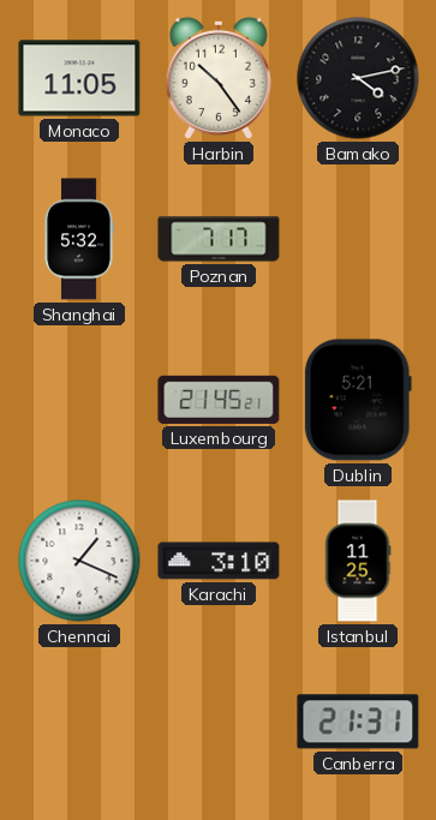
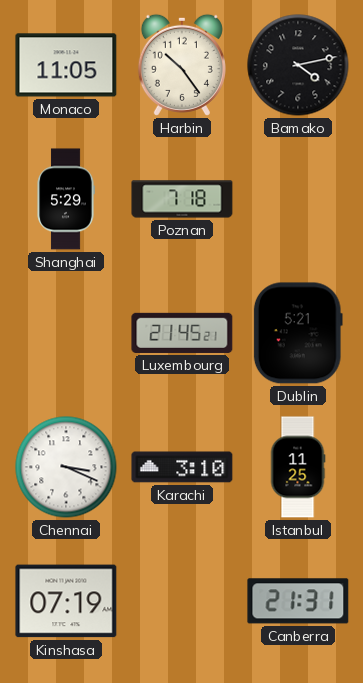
Shanghai: 5:32 -> 5:29 (66, 199)
Poznan: 7:17 -> 7:18 (182, 199)
Chennai: 1:19 -> 3:19 (66, 467)
Kinshasa: none -> 07:19 (66, 601)
